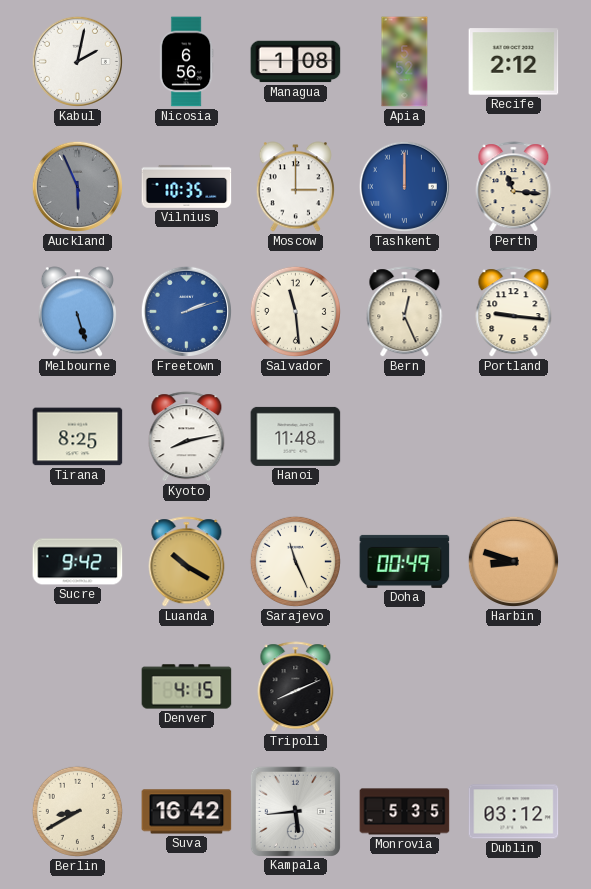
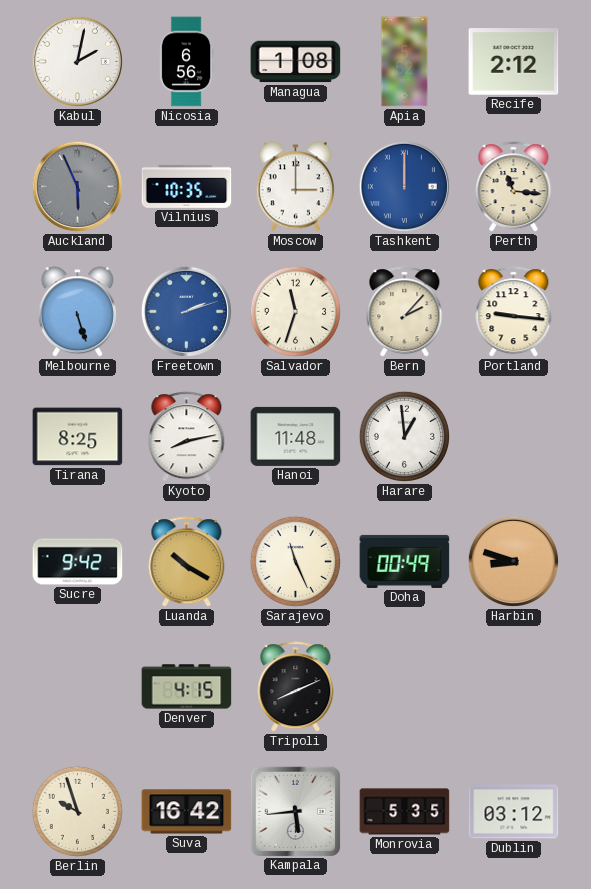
Salvador: 11:29 -> 11:33 (295, 311)
Bern: 12:26 -> 2:07 (405, 312)
Harare: none -> 12:59 (404, 436)
Berlin: 8:40 -> 9:57 (77, 811)
